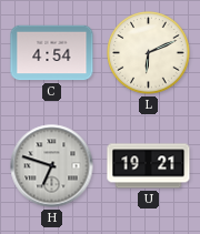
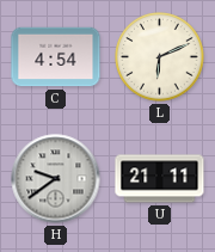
H: 6:48 -> 9:39 (56, 179)
U: 19:21 -> 21:11 (160, 179)
